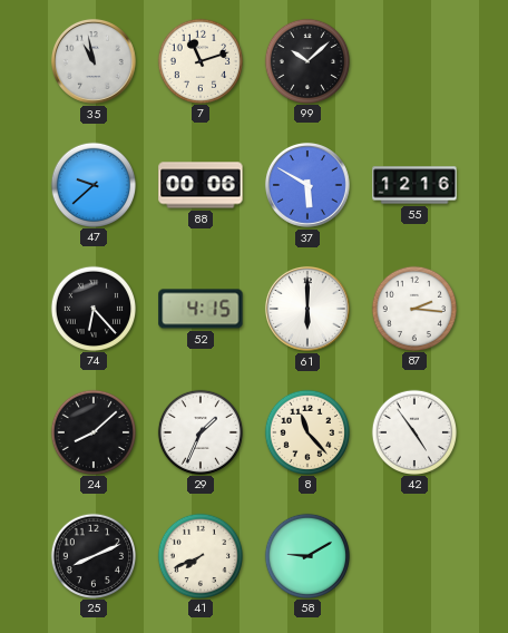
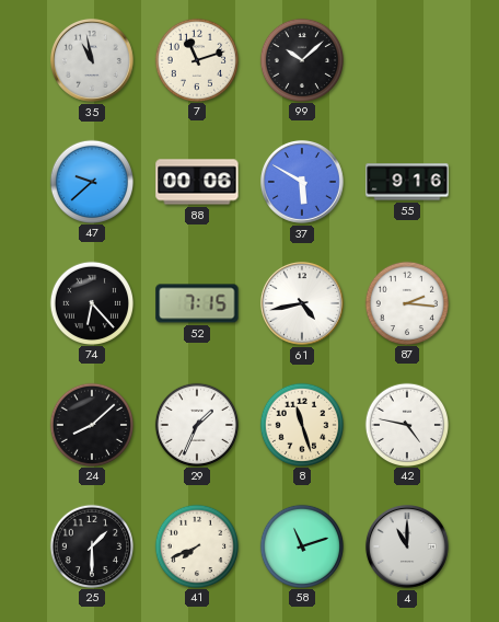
55: 12:16 -> 9:16 (407, 182)
52: 4:15 -> 7:15 (197, 303)
61: 6:00 -> 4:43 (302, 303)
8: 11:23 -> 11:27 (301, 424)
42: 4:54 -> 4:47 (406, 424)
25: 8:11 -> 1:30 (91, 545)
58: 9:10 -> 11:12 (301, 545)
4: none -> 11:00 (407, 546)
